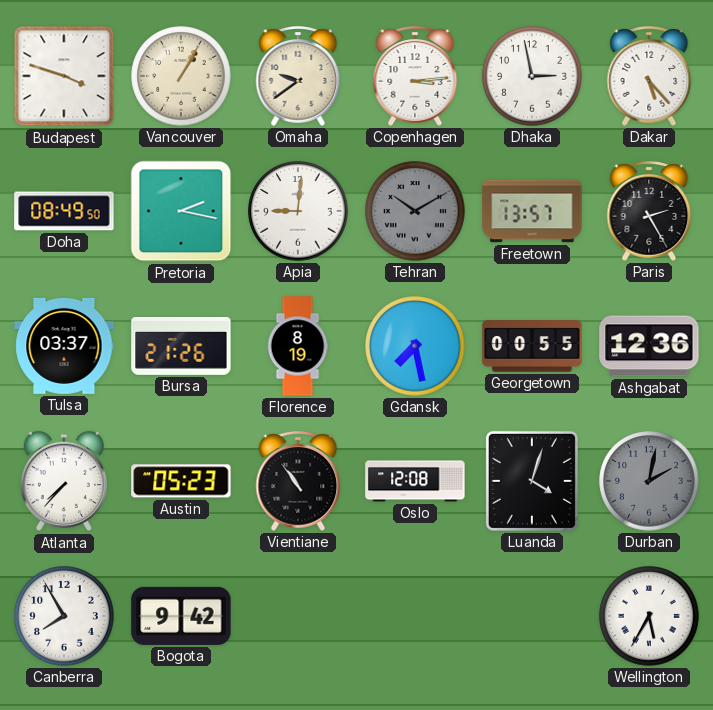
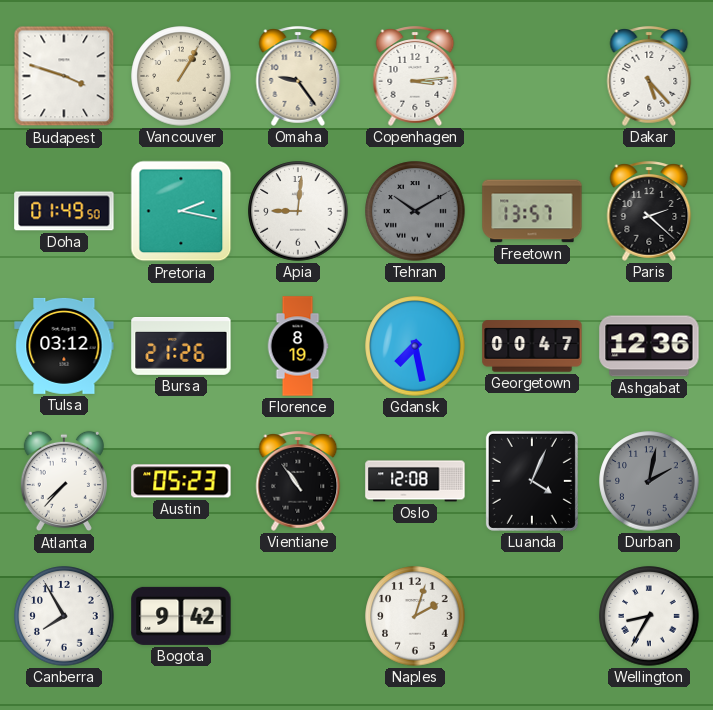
Omaha: 9:39 -> 9:24 (298, 76)
Dhaka: 2:58 -> none (532, 76)
Doha: 08:49 -> 01:49 (64, 211)
Paris: 2:25 -> 2:22 (649, 211)
Tulsa: 03:37 -> 03:12 (64, 346)
Georgetown: 00:55 -> 00:47 (532, 346)
Luanda: 4:03 -> 4:04 (532, 481)
Naples: none -> 2:03 (415, 616)
Wellington: 5:35 -> 8:35 (649, 616)
